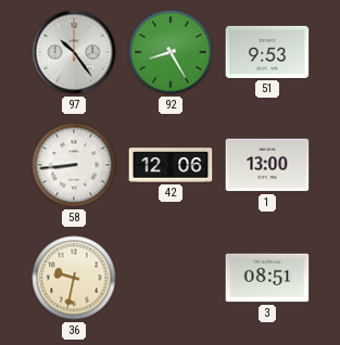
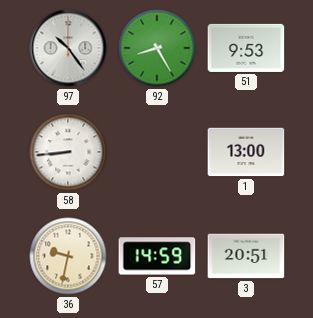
42: 12:06 -> none (171, 165)
57: none -> 14:59 (157, 256)
3: 08:51 -> 20:51 (246, 256)
